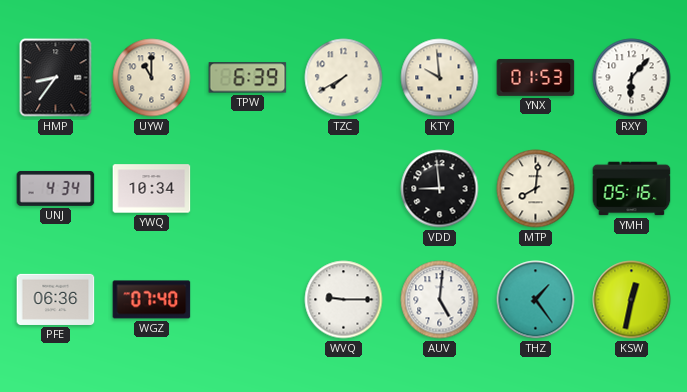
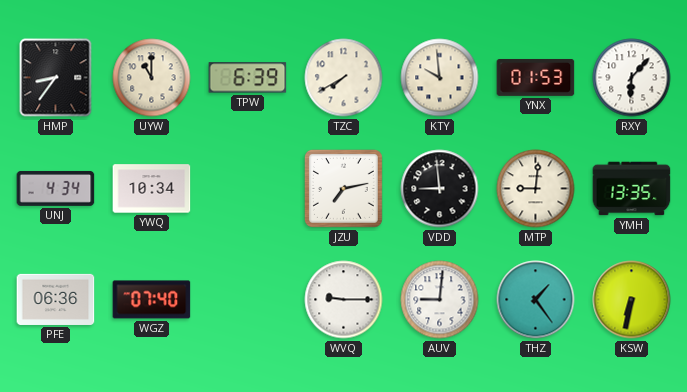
JZU: none -> 7:13 (343, 188)
MTP: 8:01 -> 9:01 (536, 189)
YMH: 05:16 -> 13:35 (632, 189)
AUV: 5:01 -> 9:01 (440, 300)
KSW: 12:32 -> 6:32 (632, 300)
